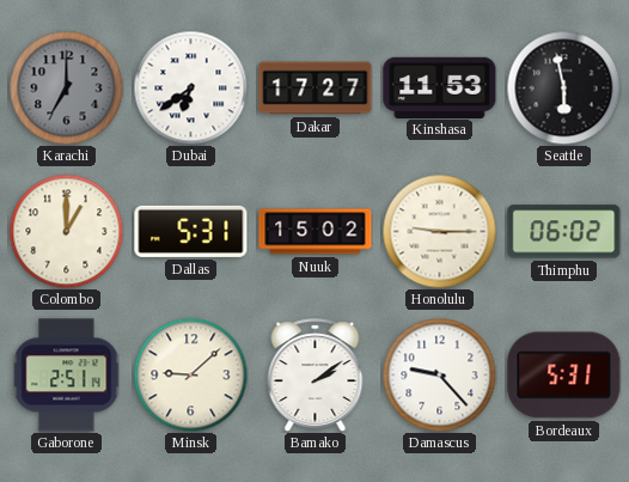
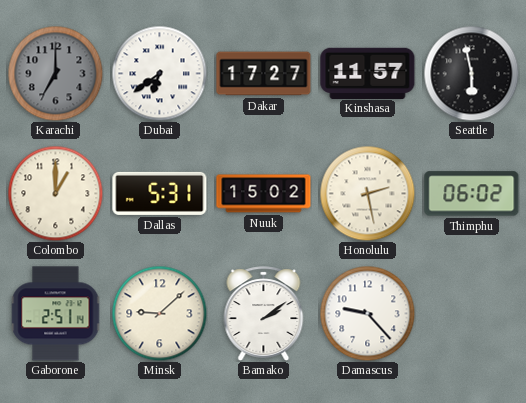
Kinshasa: 11:53 -> 11:57 (368, 73)
Honolulu: 9:15 -> 2:28 (367, 193)
Bordeaux: 5:31 -> none (564, 376)
